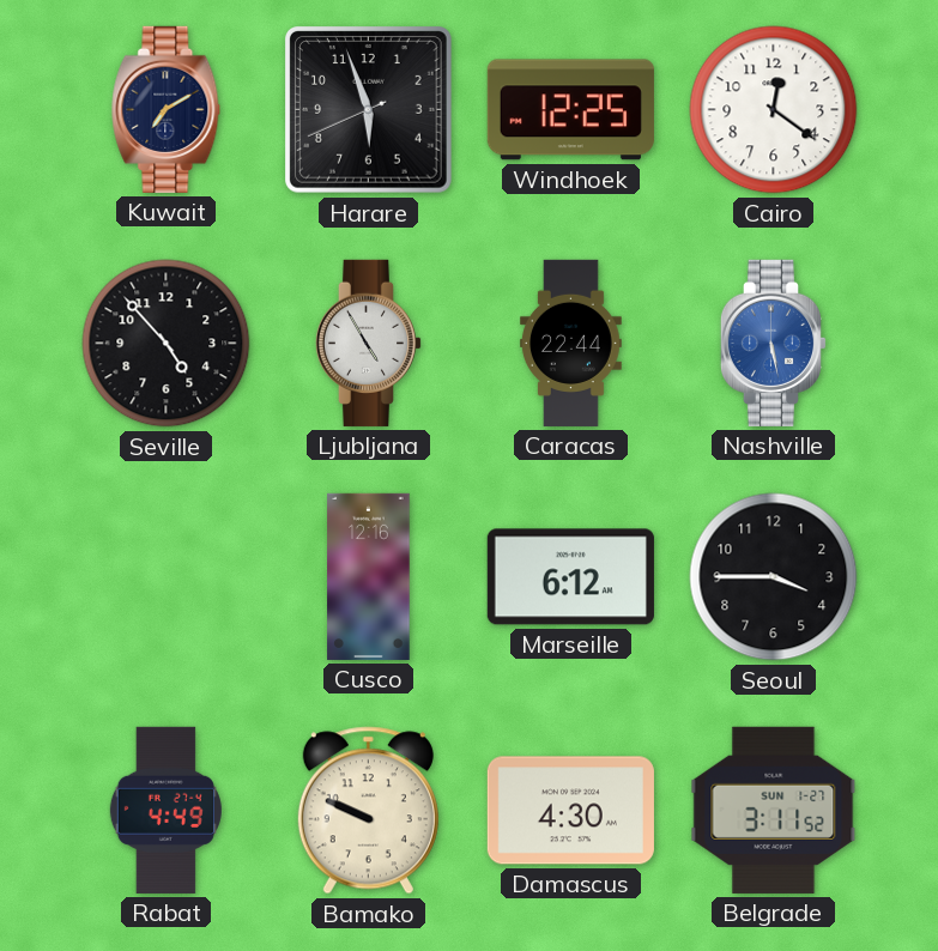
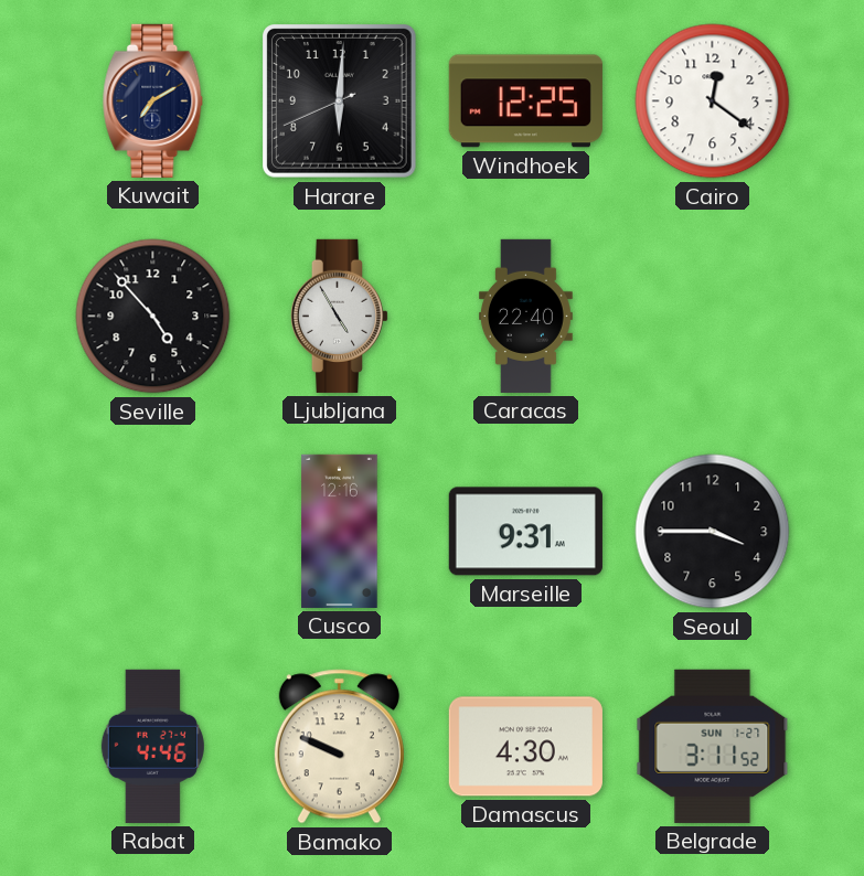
Harare: 5:56 -> 6:00 (340, 102)
Caracas: 22:44 -> 22:40 (525, 316)
Nashville: 5:28 -> none (774, 343)
Marseille: 6:12 -> 9:31 (525, 532)
Rabat: 4:49 -> 4:46 (152, 746)
